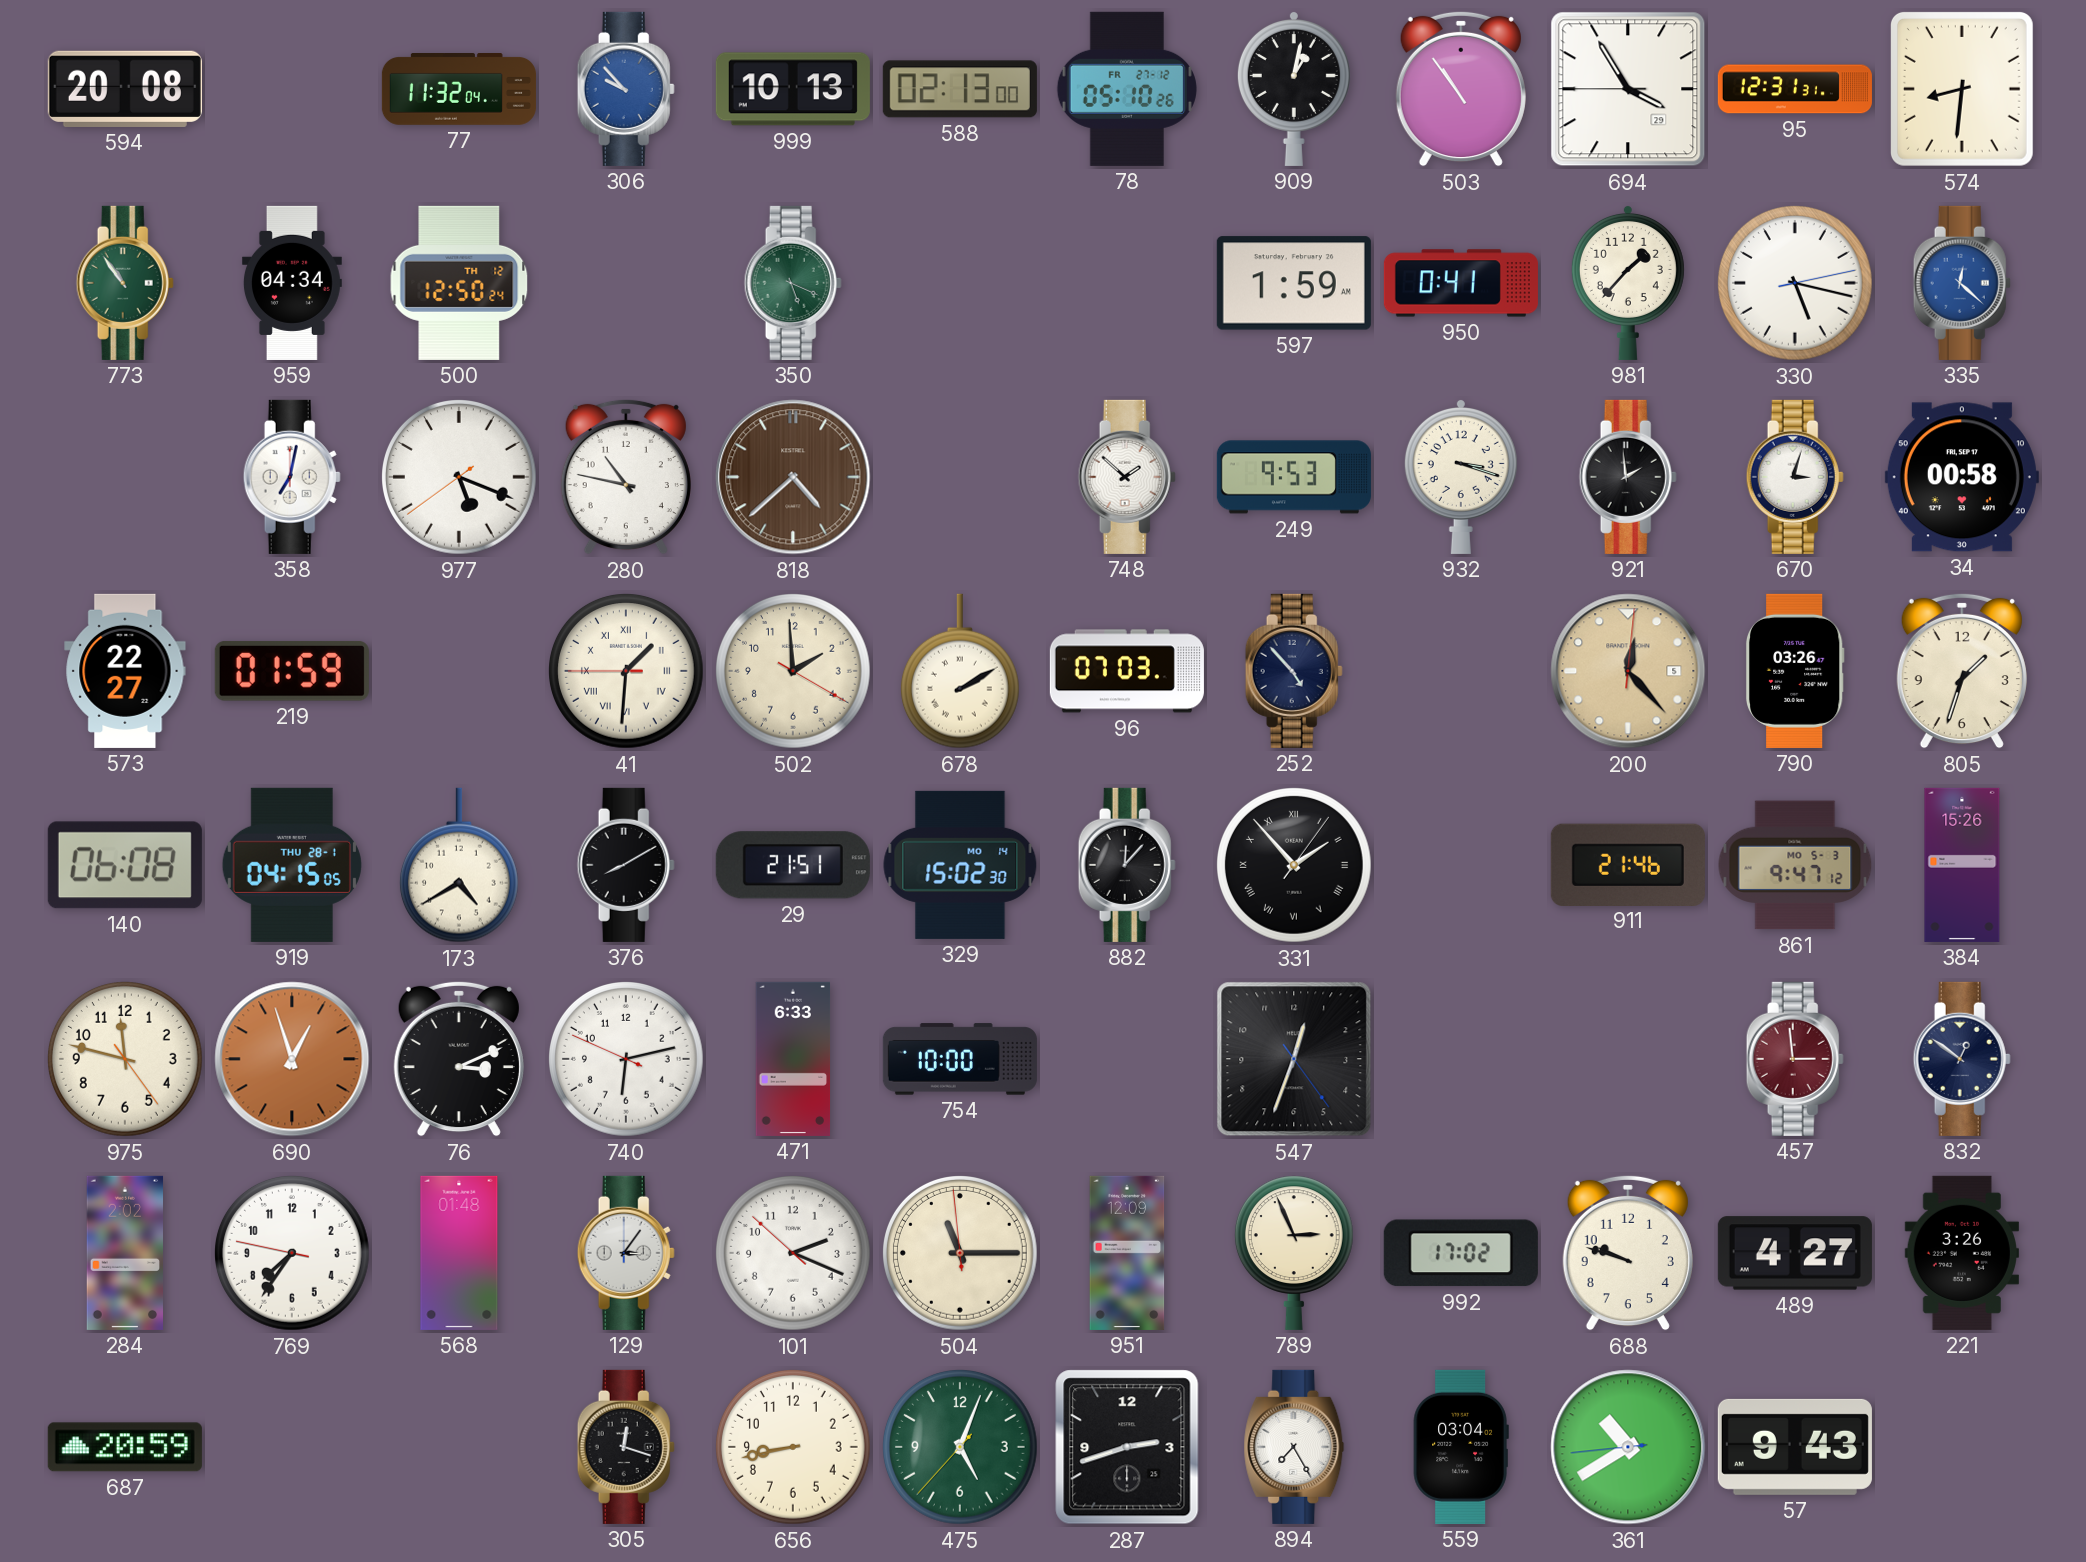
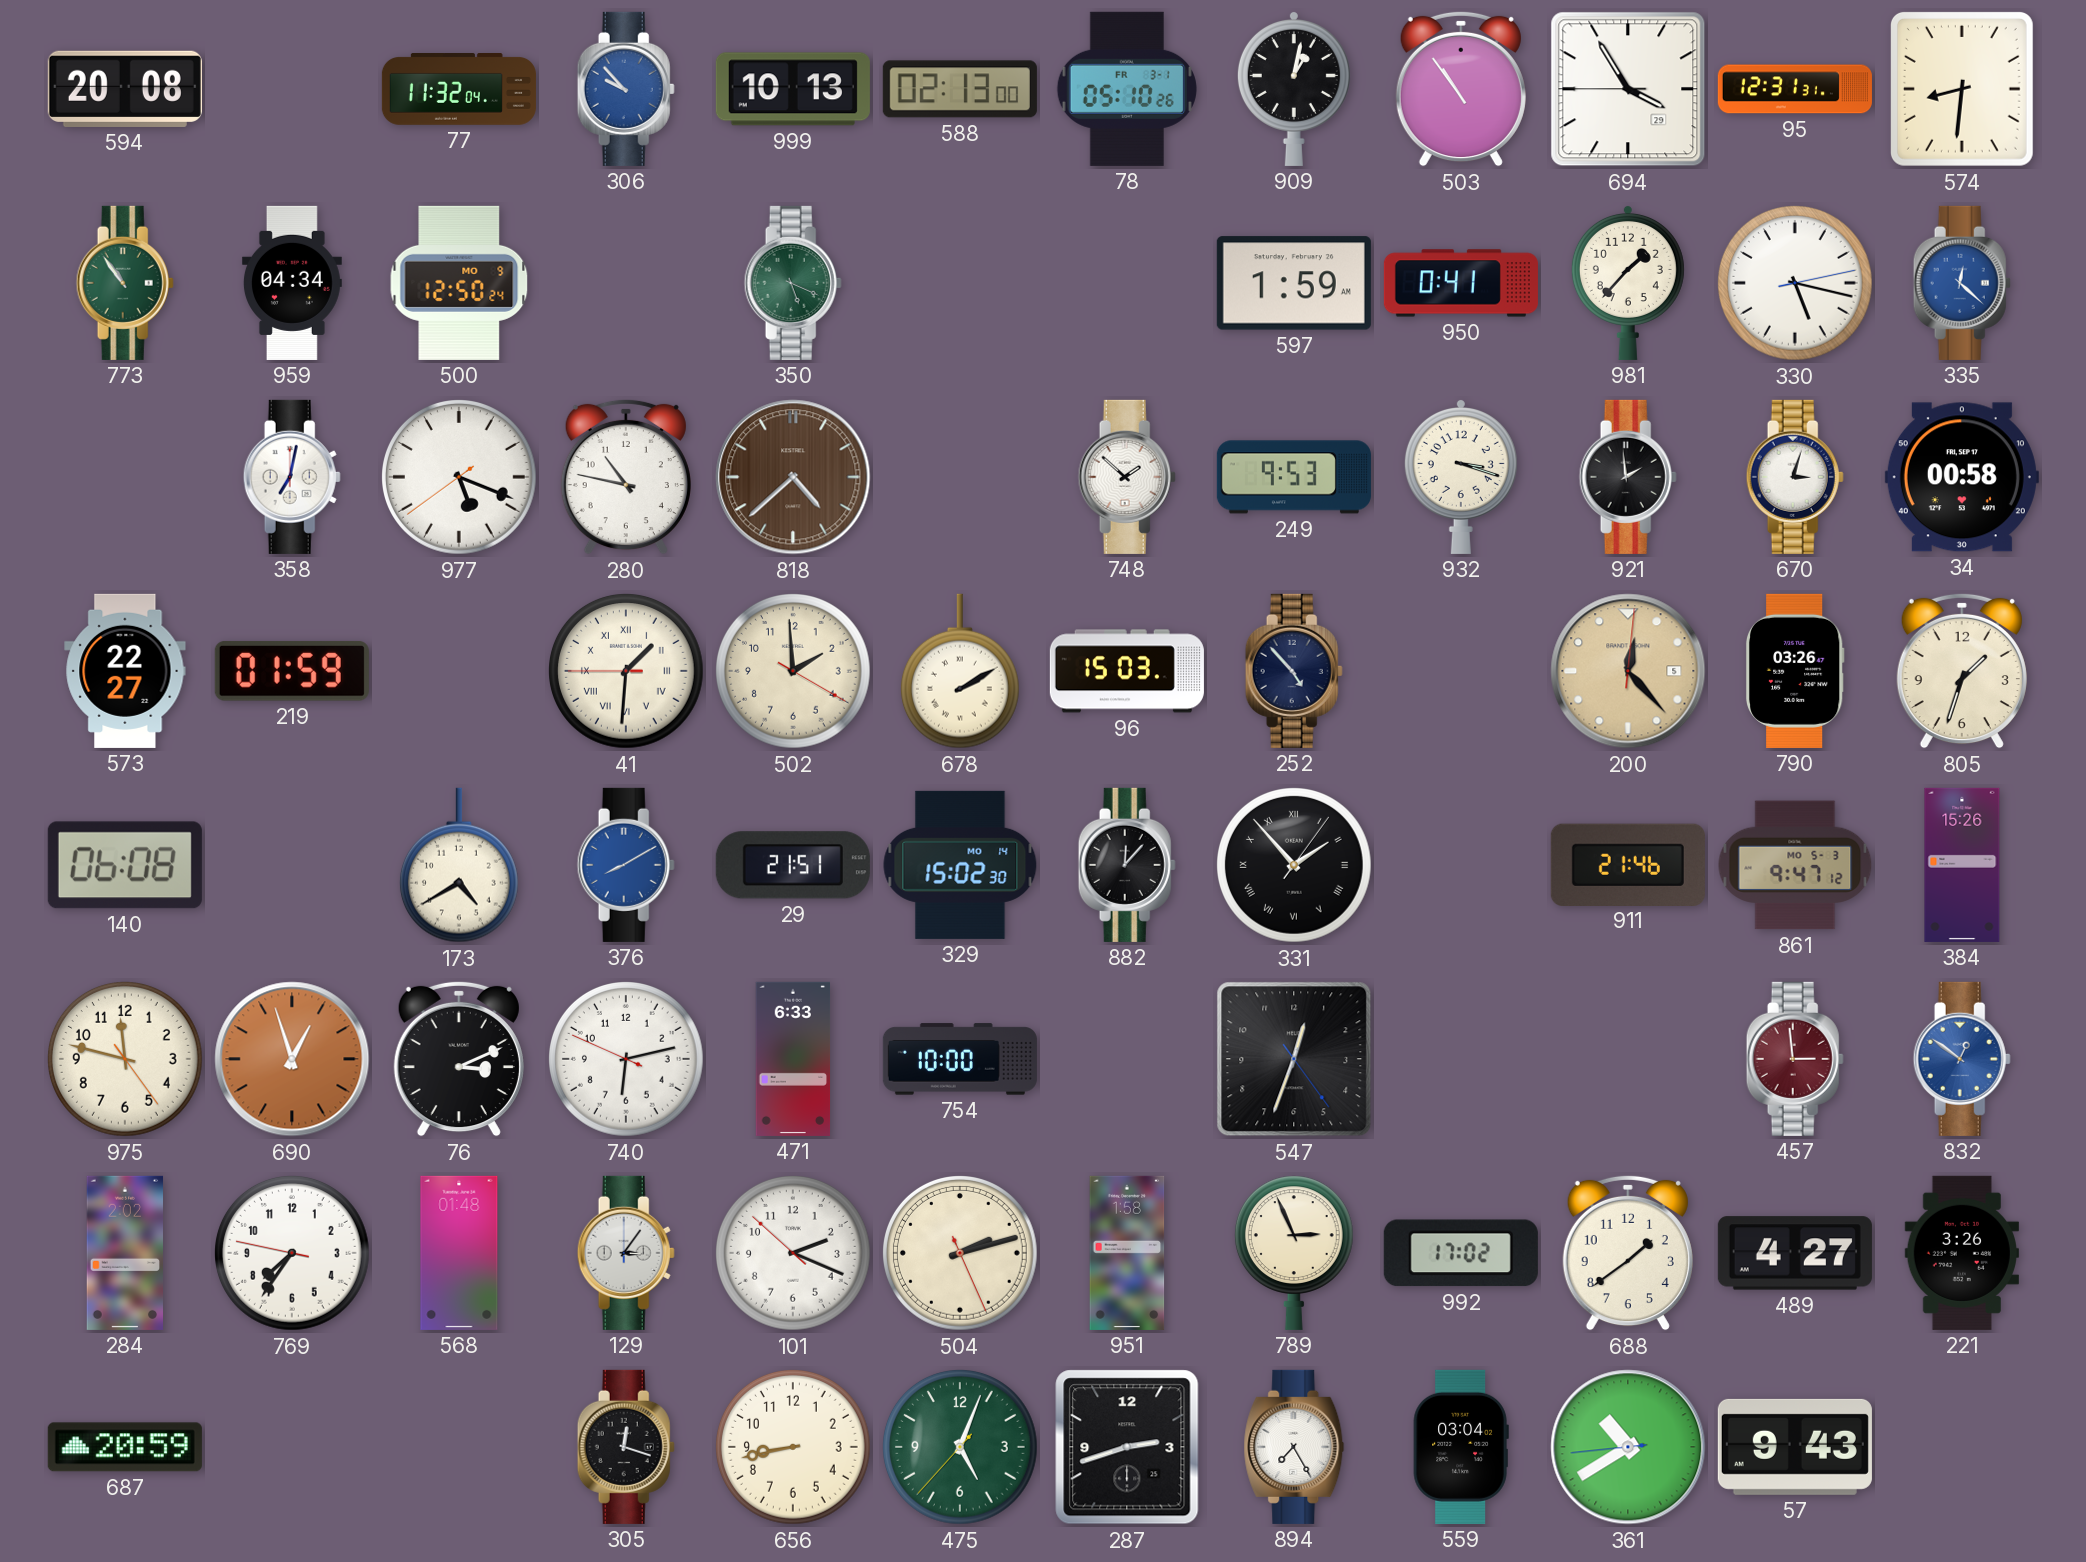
78 date: FR 27-12 -> FR 3-1 (1127, 89)
500 date: TH 12 -> MO 9 (459, 283)
96: 07:03 -> 15:03 (1127, 671)
919: 04:15 -> none (292, 865)
376 dial: black -> blue (626, 865)
832 dial: navy -> blue (1962, 1059)
504: 11:14 -> 2:12 (961, 1254)
951: 12:09 -> 1:58 (1127, 1253)
688: 9:48 -> 1:39 (1628, 1253)
